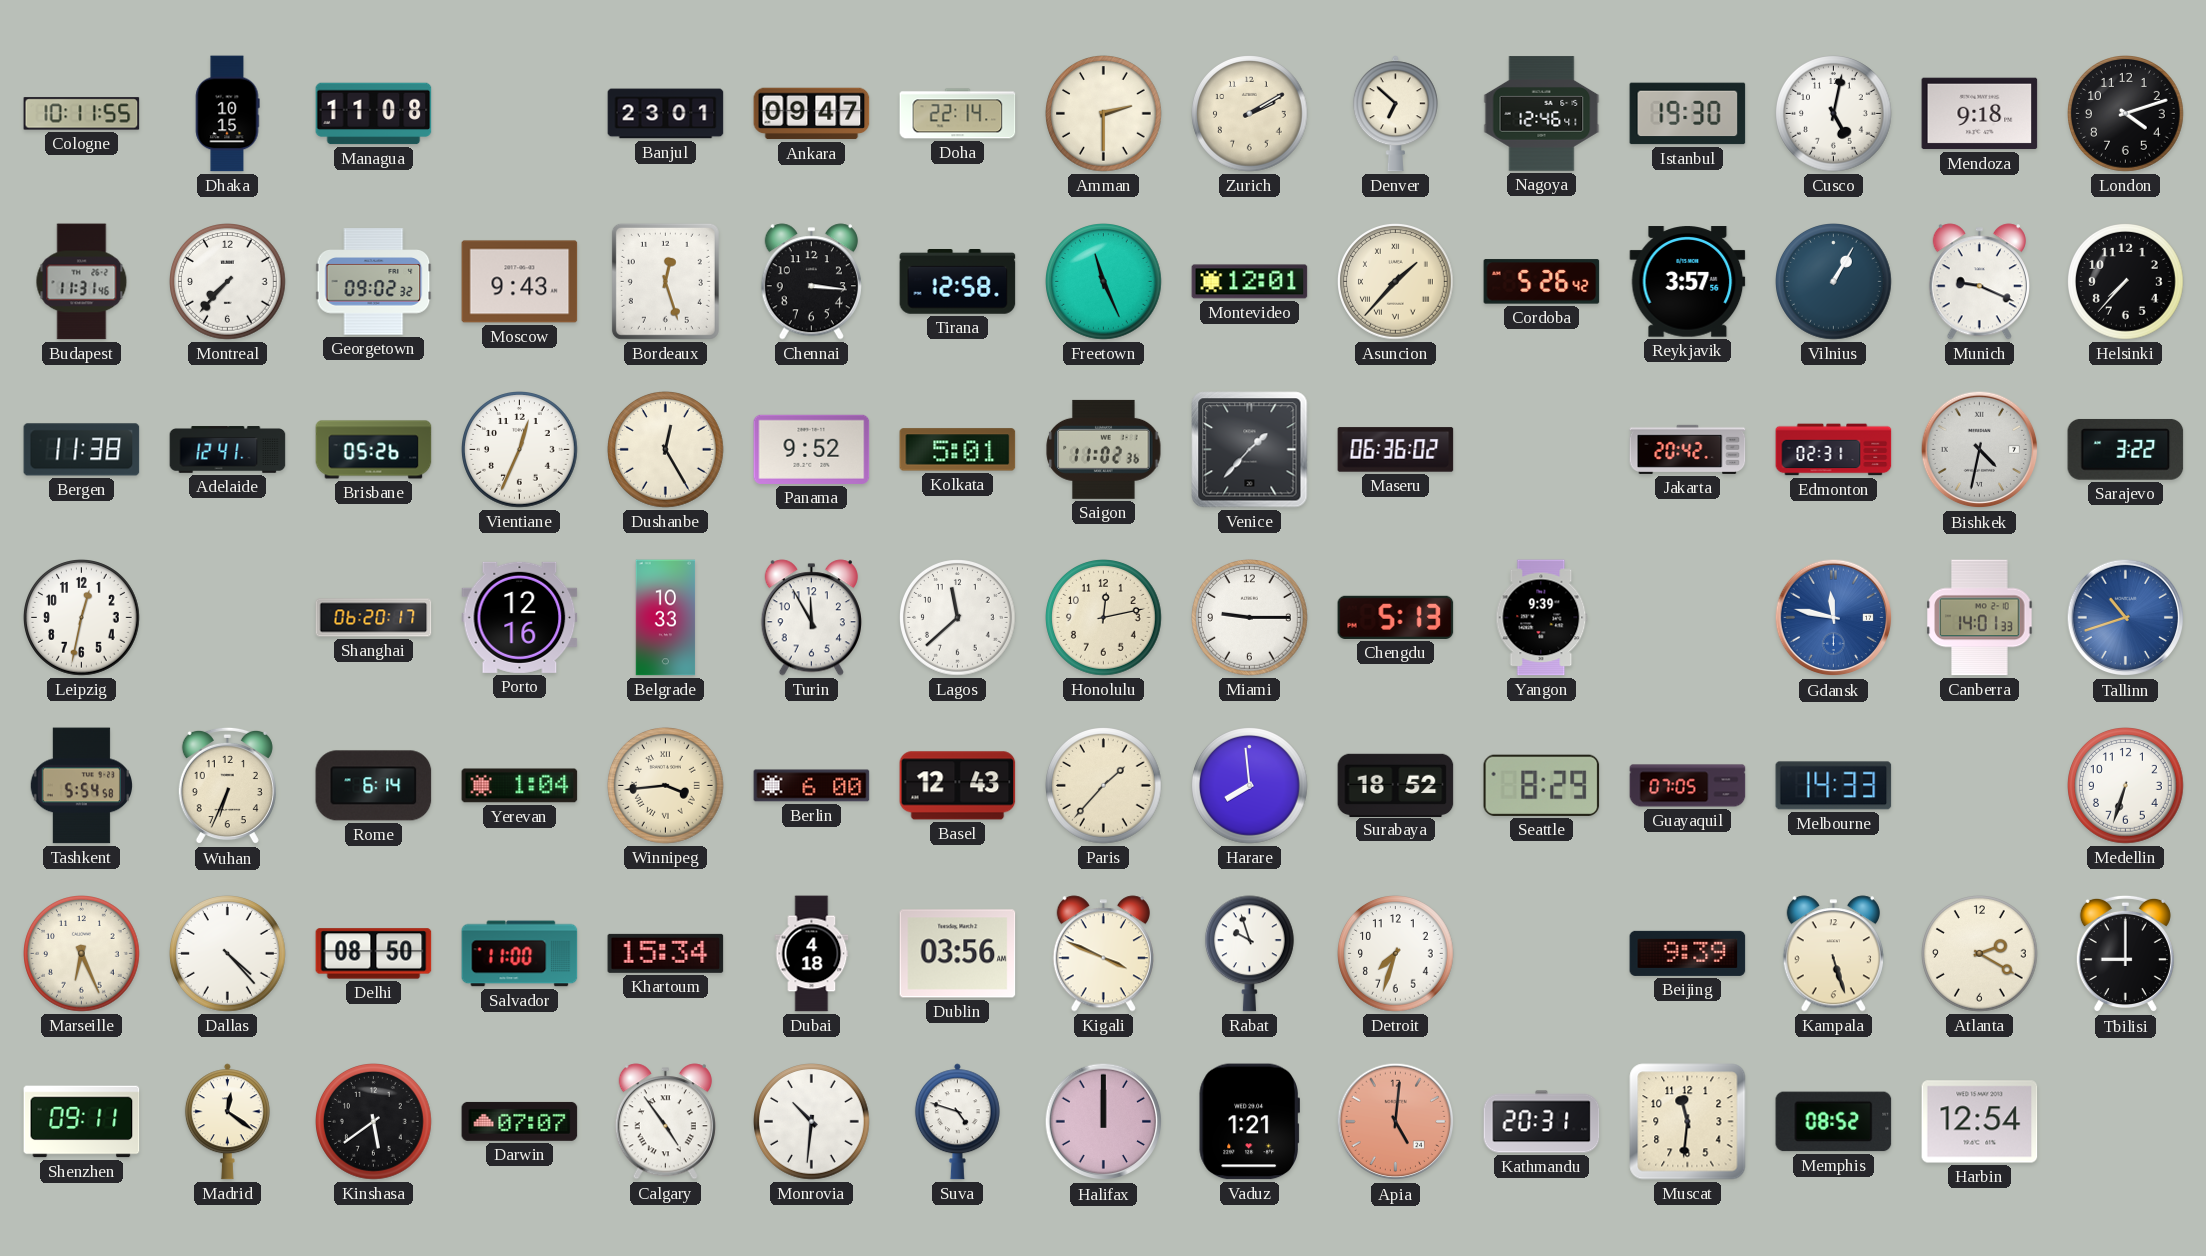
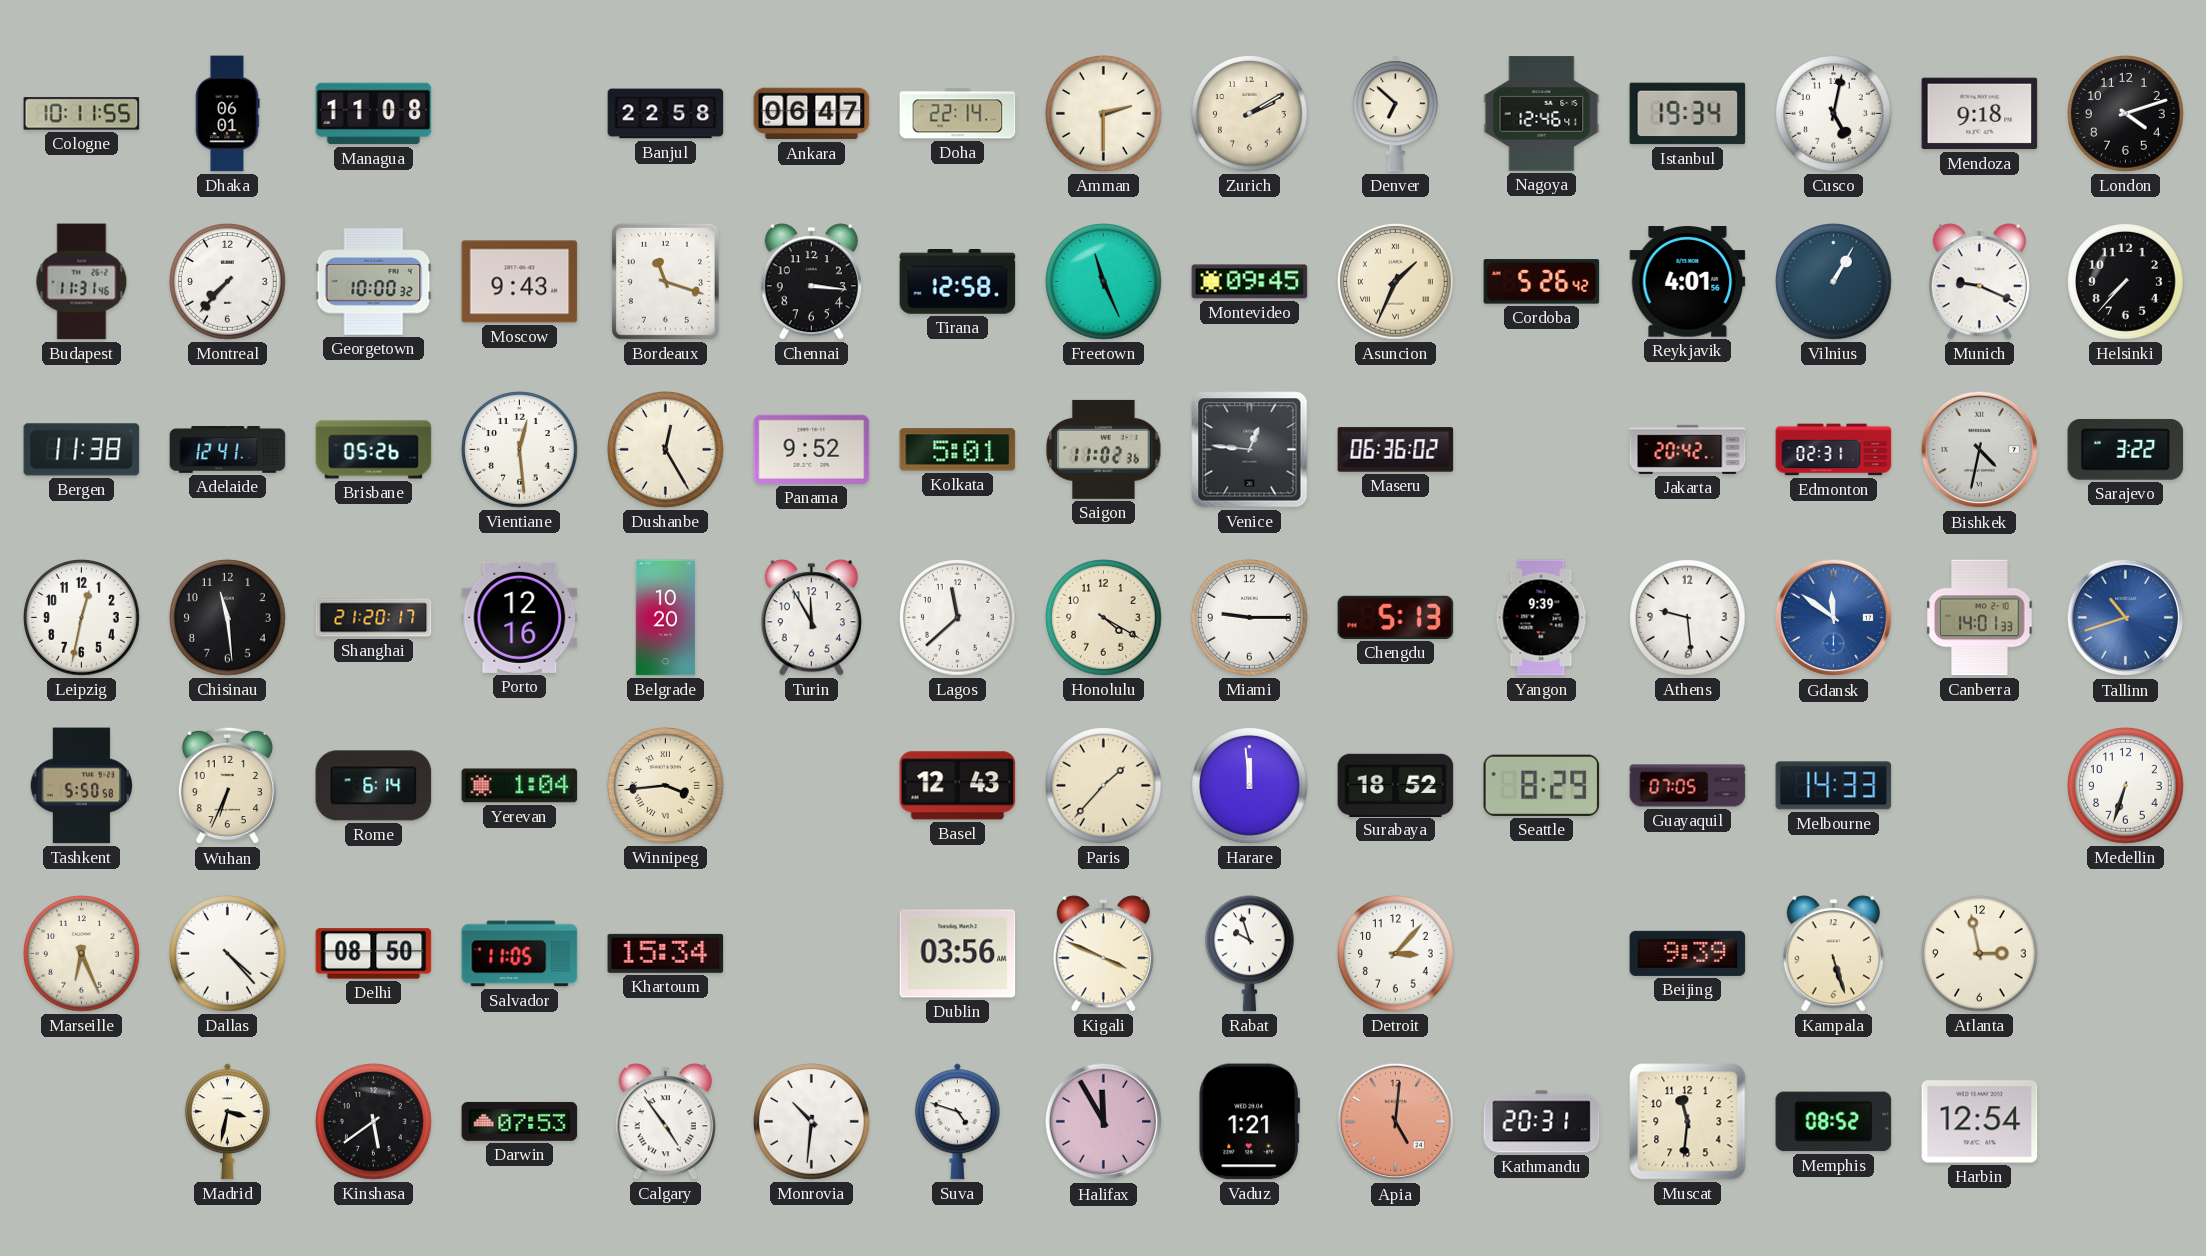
Dhaka: 10:15 -> 06:01 (227, 114)
Banjul: 23:01 -> 22:58 (666, 114)
Ankara: 09:47 -> 06:47 (812, 114)
Istanbul: 19:30 -> 19:34 (1688, 114)
Georgetown: 09:02 -> 10:00 (374, 282)
Bordeaux: 12:27 -> 11:18 (665, 281)
Montevideo: 12:01 -> 09:45 (1250, 282)
Asuncion: 1:37 -> 1:34 (1396, 282)
Reykjavik: 3:57 -> 4:01 (1688, 282)
Vientiane: 12:34 -> 12:29 (520, 450)
Venice: 1:37 -> 12:46 (1250, 450)
Chisinau: none -> 11:29 (228, 618)
Shanghai: 06:20 -> 21:20 (374, 618)
Belgrade: 10:33 -> 10:20 (666, 618)
Honolulu: 12:13 -> 4:20 (1104, 618)
Athens: none -> 9:29 (1688, 618)
Gdansk: 11:47 -> 11:51 (1834, 618)
Tashkent: 5:54 -> 5:50 (81, 786)
Berlin: 6:00 -> none (812, 786)
Harare: 7:59 -> 11:59 (1250, 786)
Salvador: 11:00 -> 11:05 (520, 954)
Dubai: 4:18 -> none (812, 954)
Detroit: 7:33 -> 3:07 (1396, 954)
Atlanta: 2:20 -> 2:58 (1980, 954)
Tbilisi: 9:00 -> none (2125, 954)
Shenzhen: 09:11 -> none (82, 1122)
Madrid: 12:21 -> 3:32 (227, 1122)
Darwin: 07:07 -> 07:53 (520, 1121)
Halifax: 12:00 -> 11:55 (1104, 1122)
